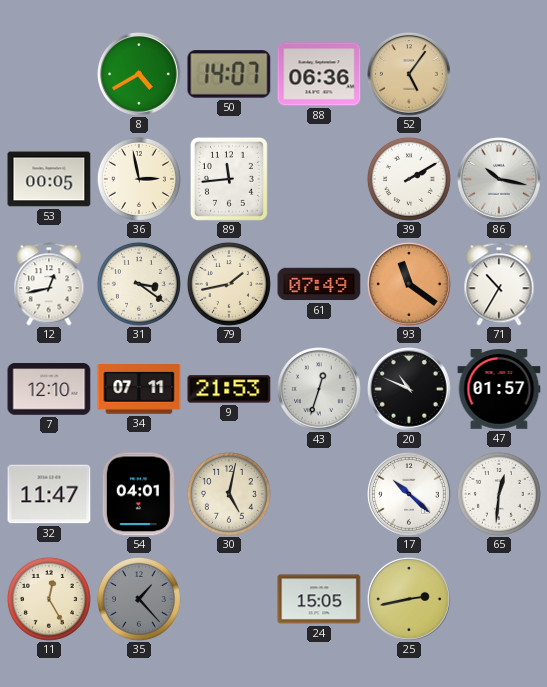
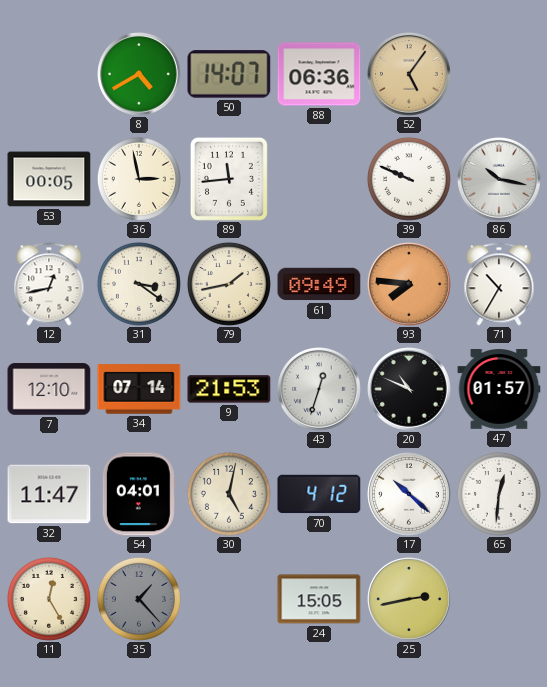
39: 2:10 -> 9:49 (409, 179)
61: 07:49 -> 09:49 (319, 284)
93: 11:21 -> 7:46 (409, 285)
34: 07:11 -> 07:14 (139, 389)
70: none -> 4:12 (319, 494)
